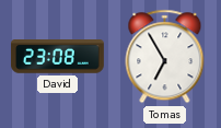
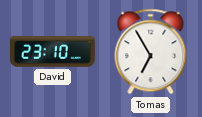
David: 23:08 -> 23:10 (52, 52)
